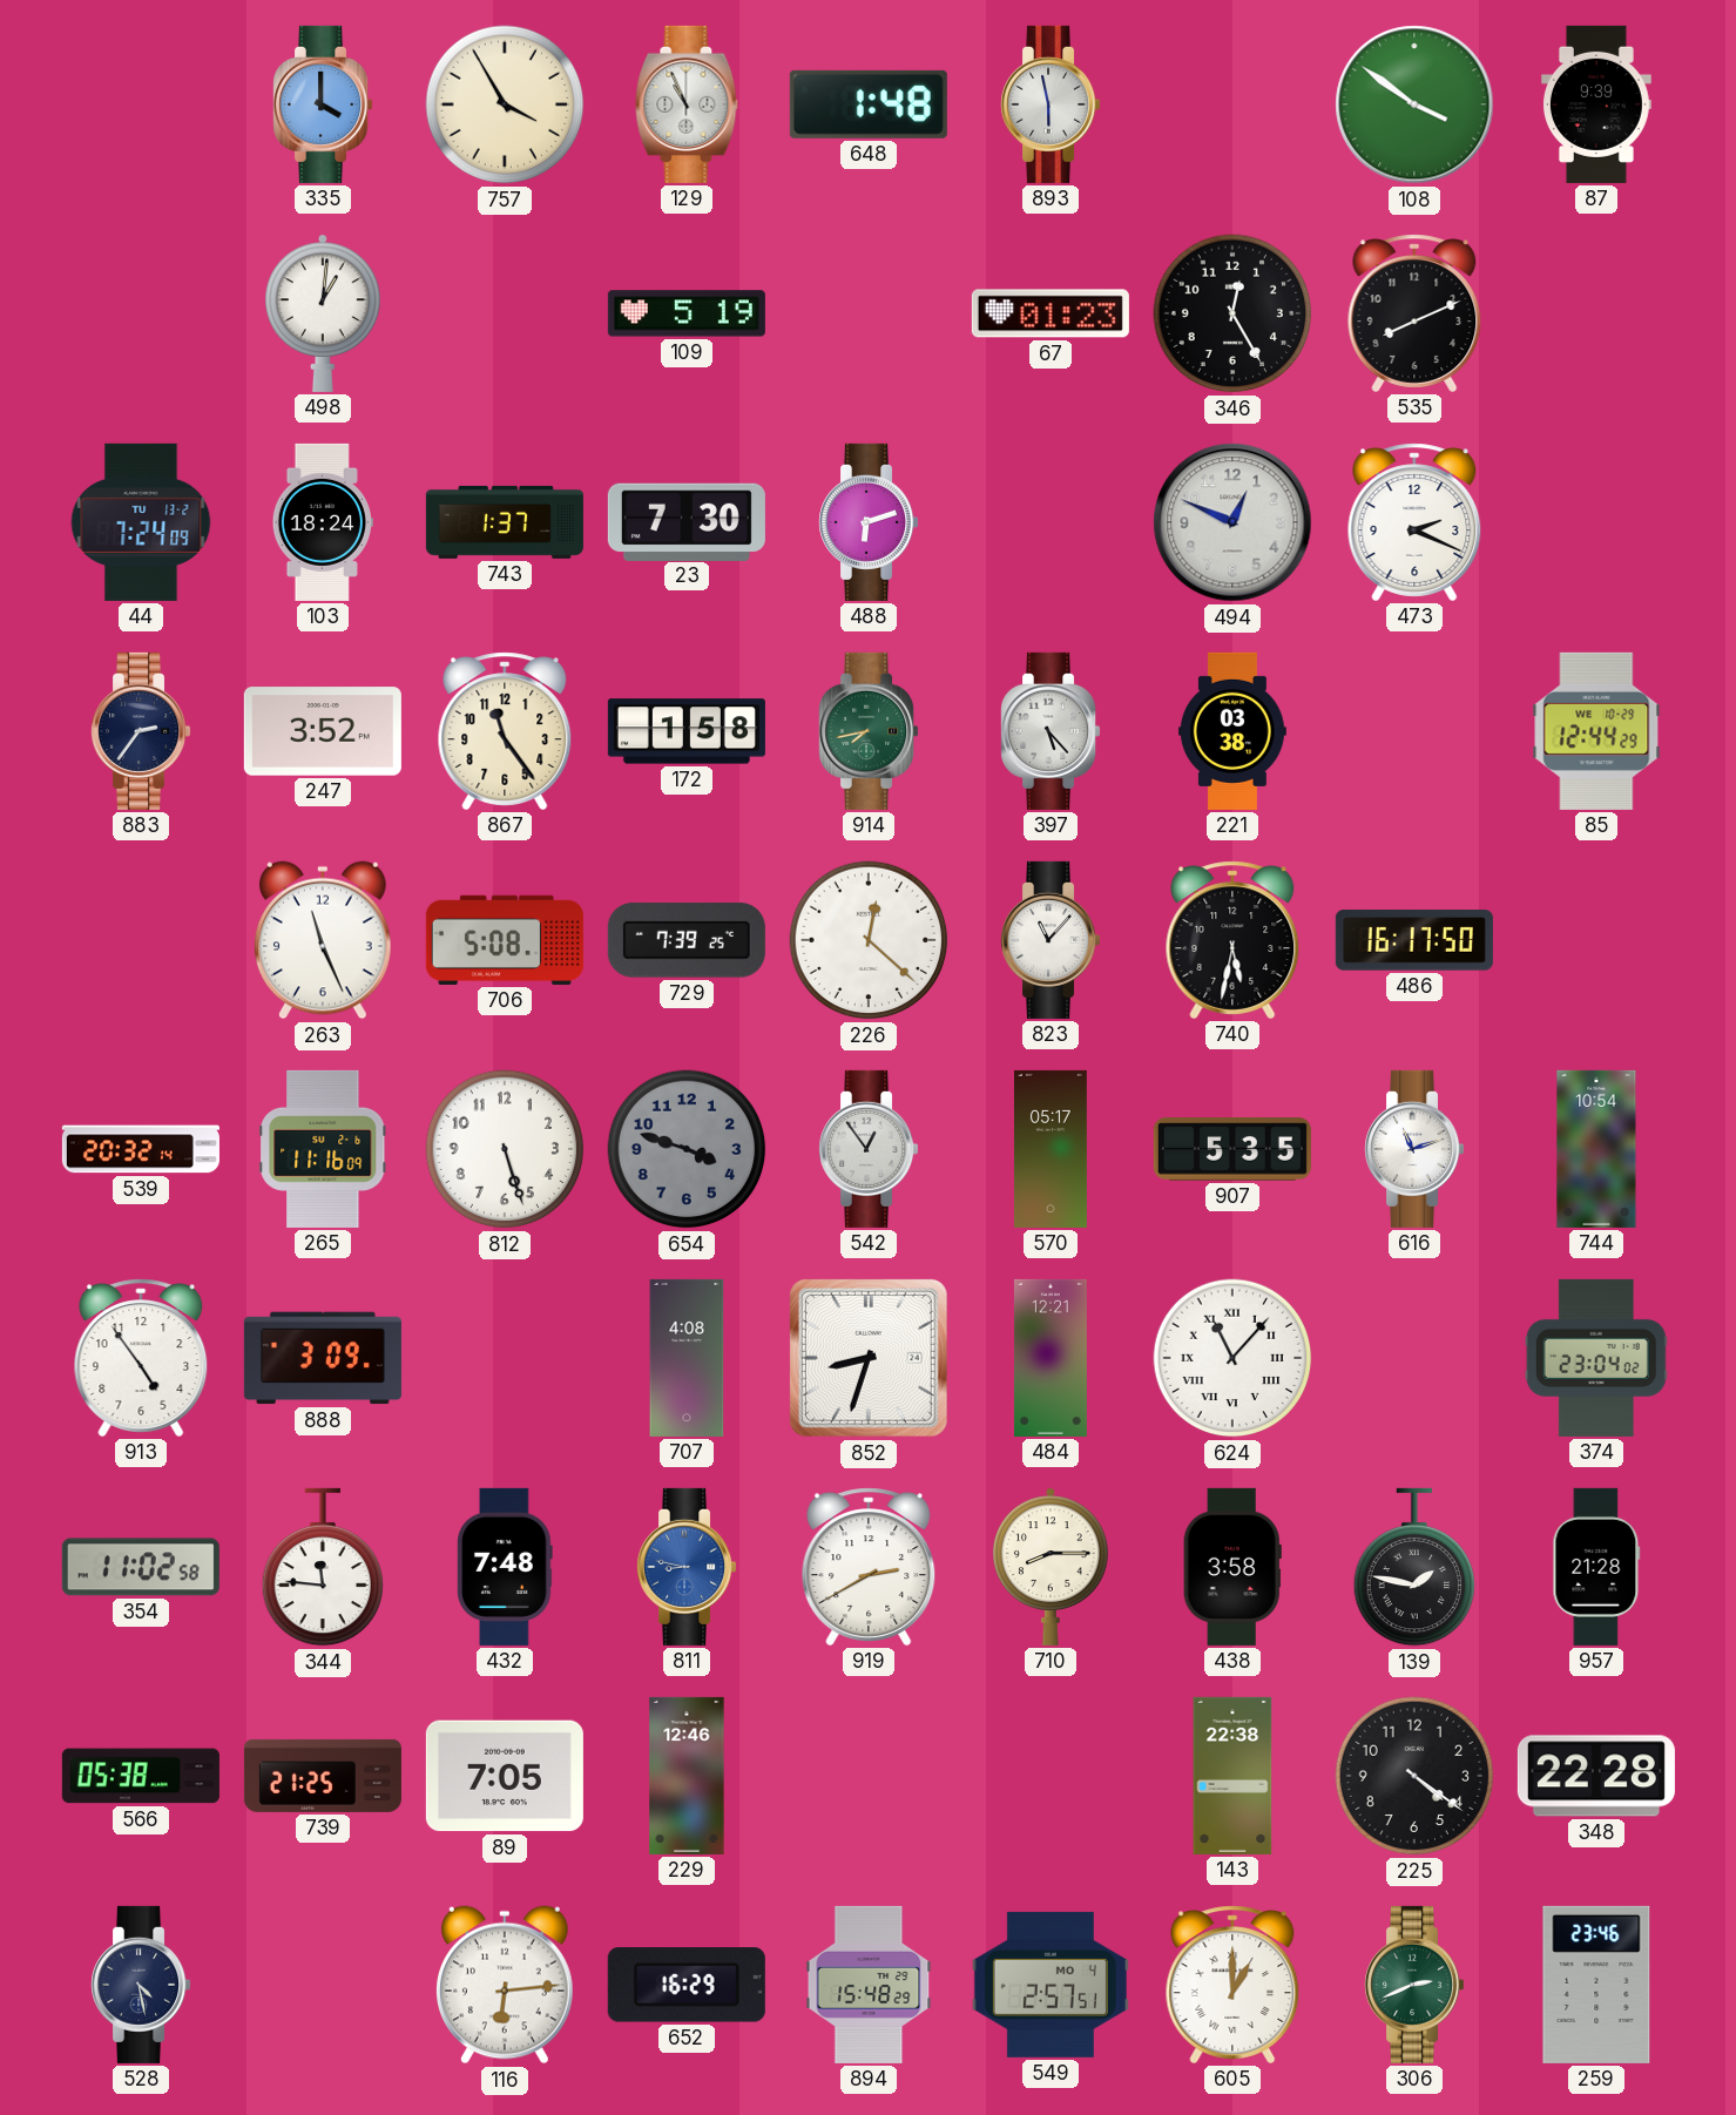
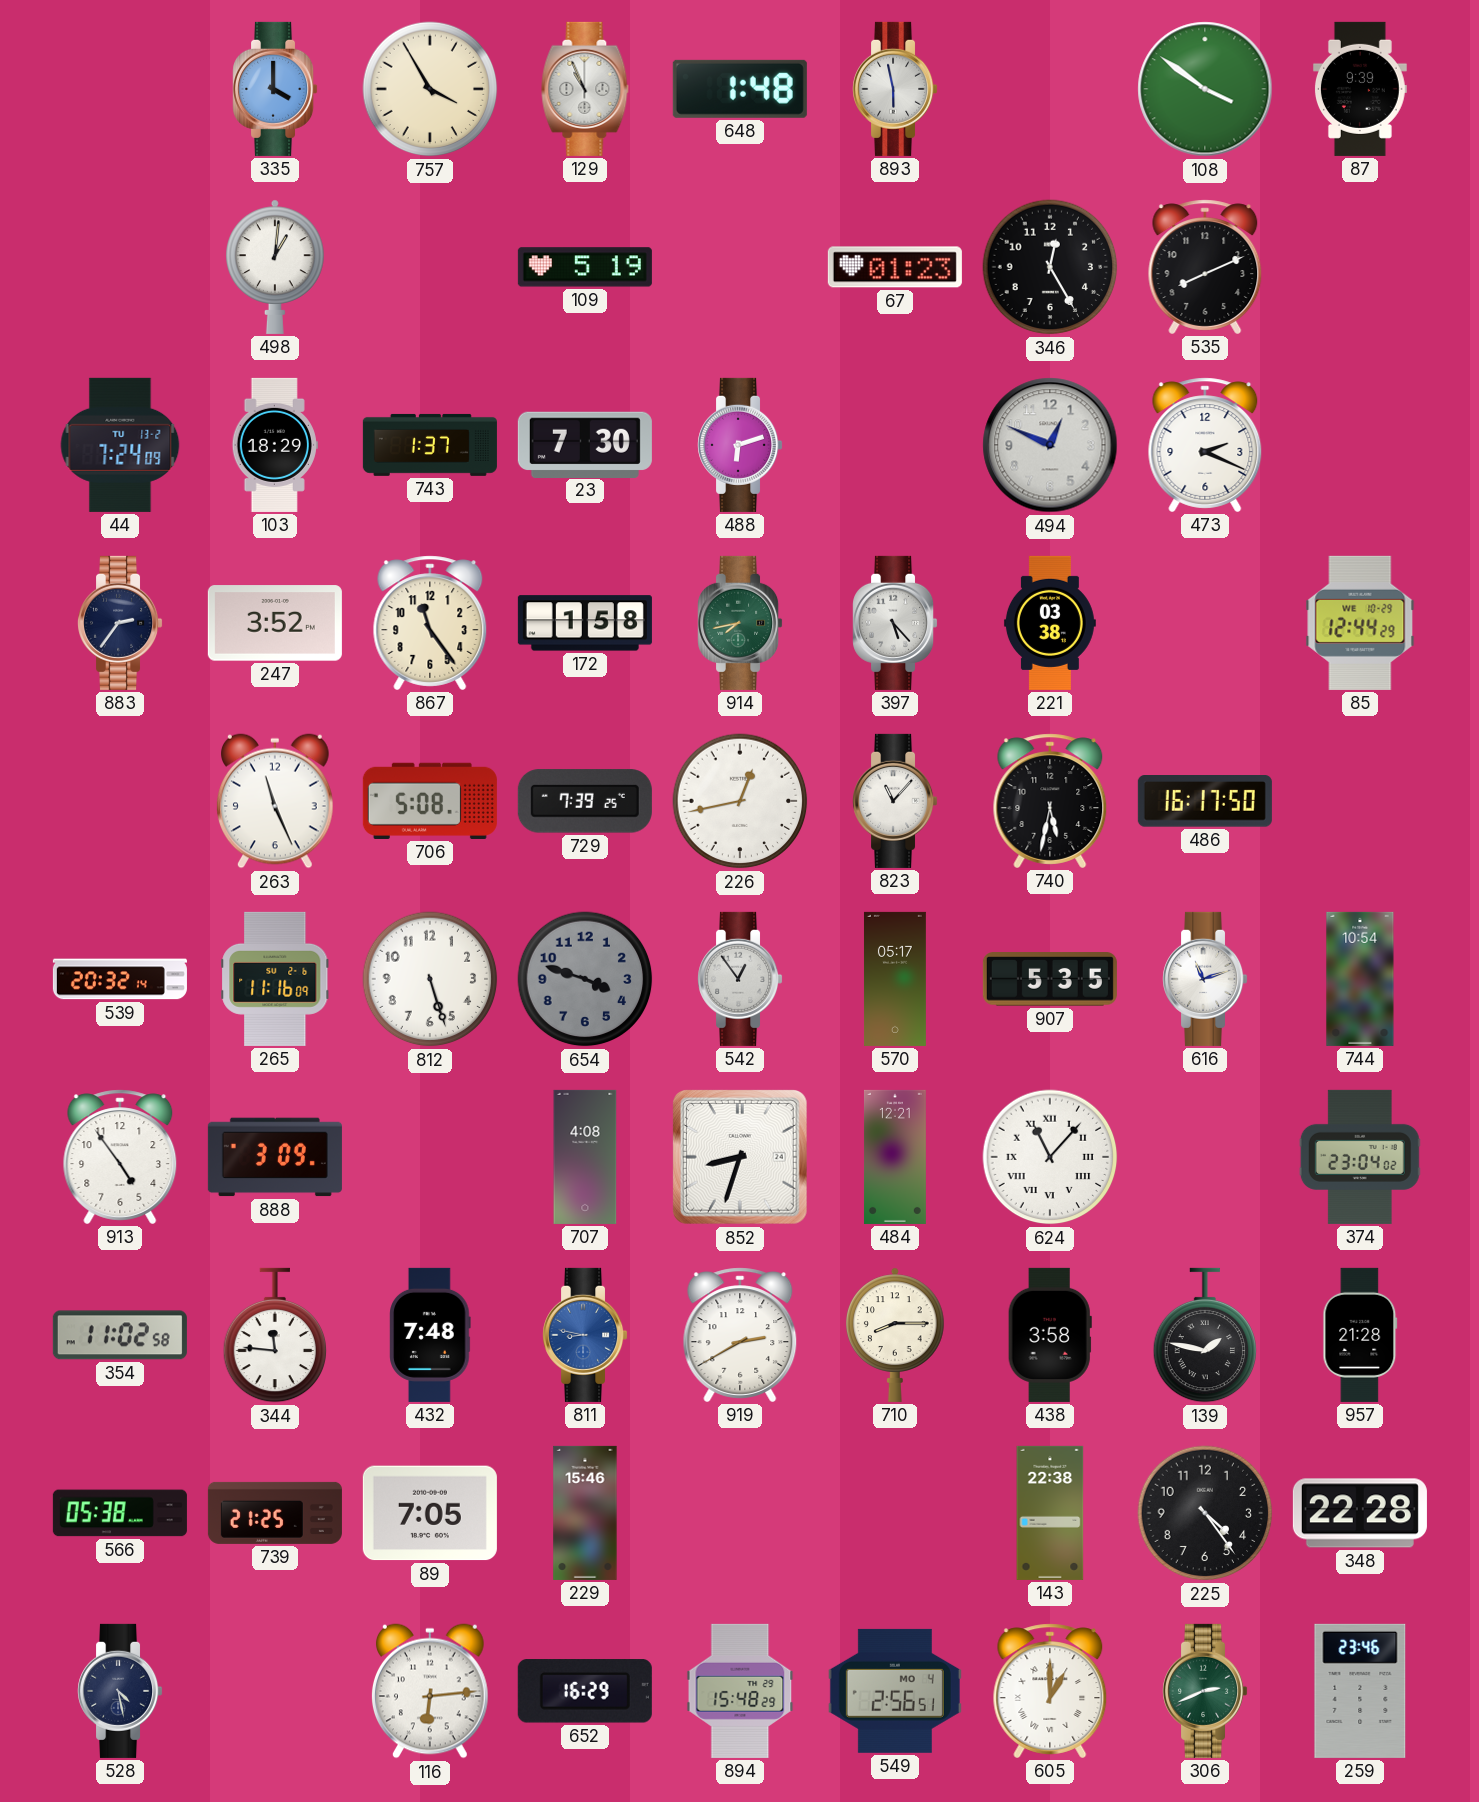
103: 18:24 -> 18:29 (275, 445)
226: 12:22 -> 12:43 (740, 801)
229: 12:46 -> 15:46 (585, 1513)
225: 4:21 -> 4:24 (1205, 1513)
549: 2:57 -> 2:56 (895, 1691)
